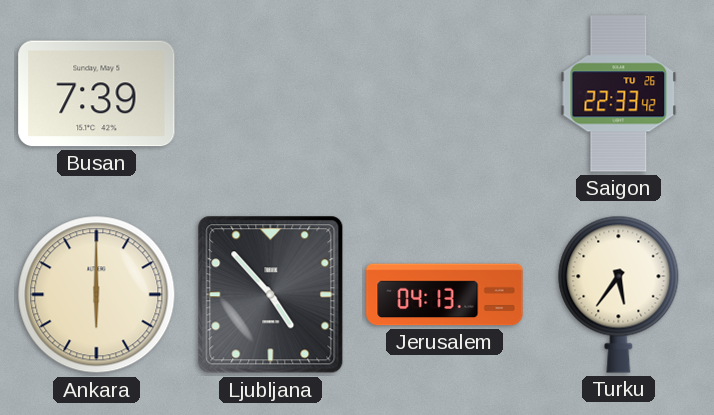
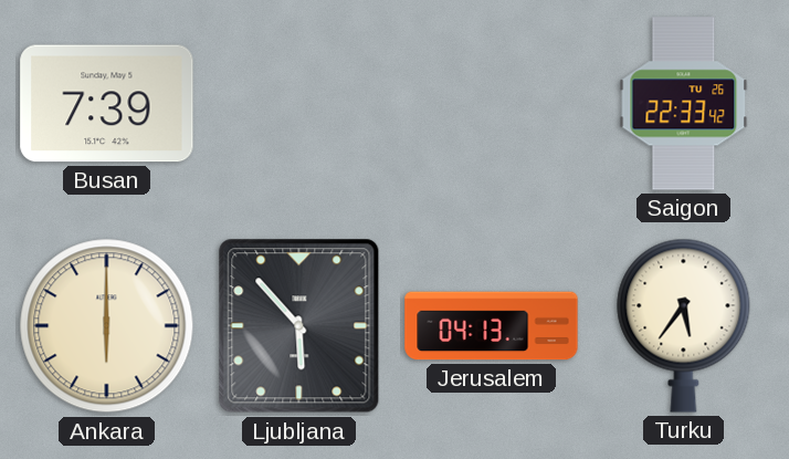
Ljubljana: 4:53 -> 5:53 (299, 326)
